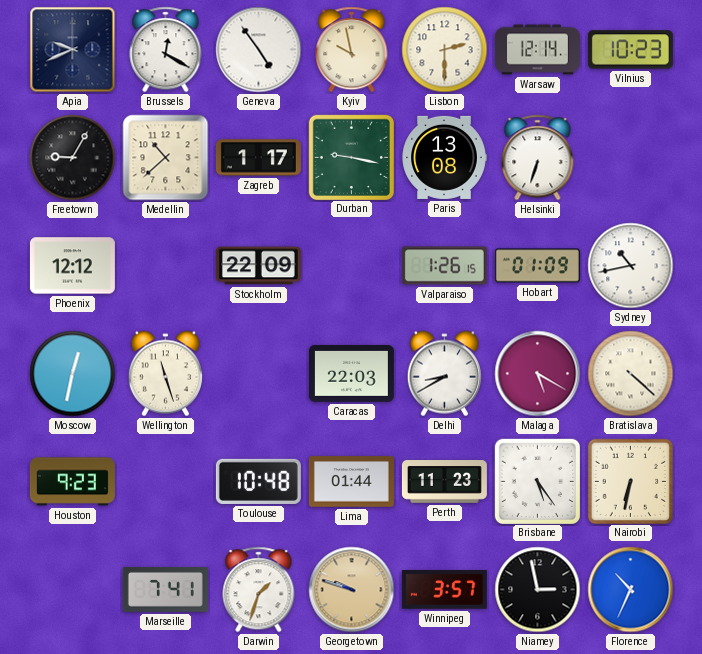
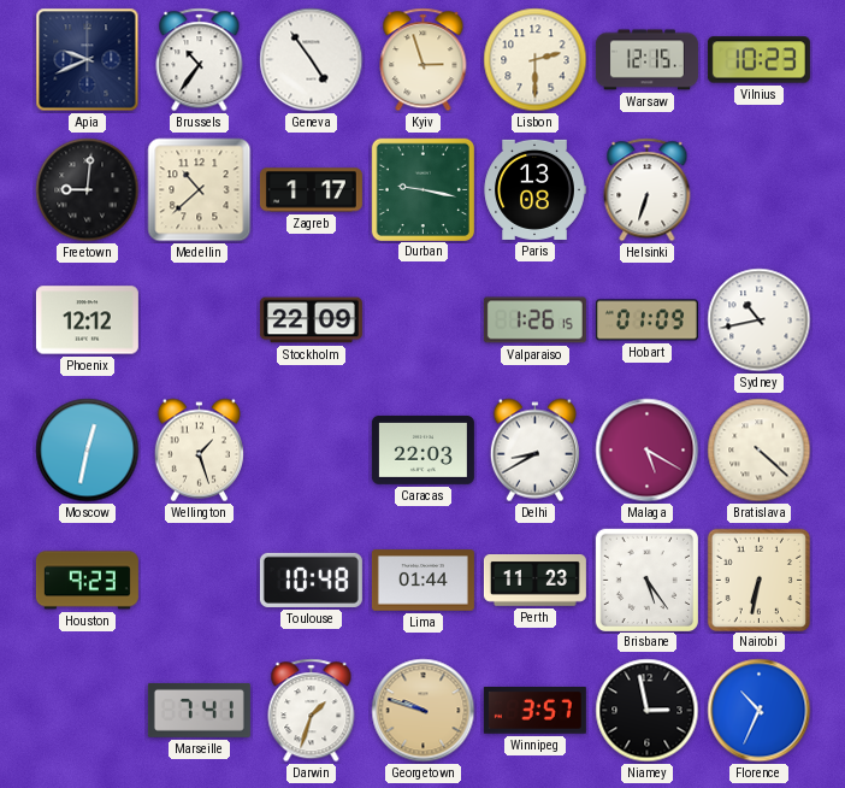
Brussels: 12:20 -> 10:36 (200, 60)
Kyiv: 9:58 -> 2:57 (424, 60)
Warsaw: 12:14 -> 12:15 (646, 60)
Freetown: 9:05 -> 9:01 (88, 190)
Wellington: 11:27 -> 1:27 (199, 451)
